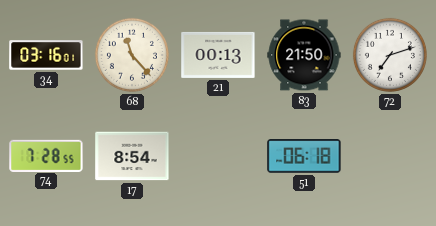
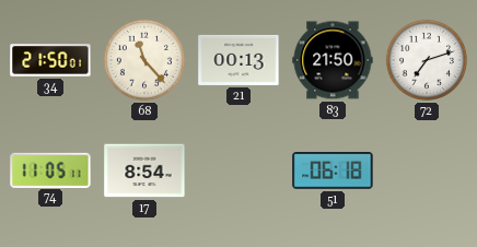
34: 03:16 -> 21:50 (50, 60)
74: 7:28 -> 11:05 (50, 169)
